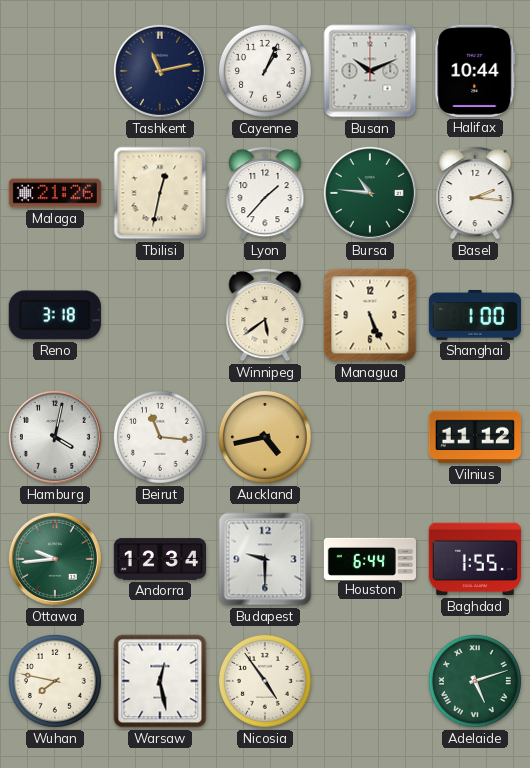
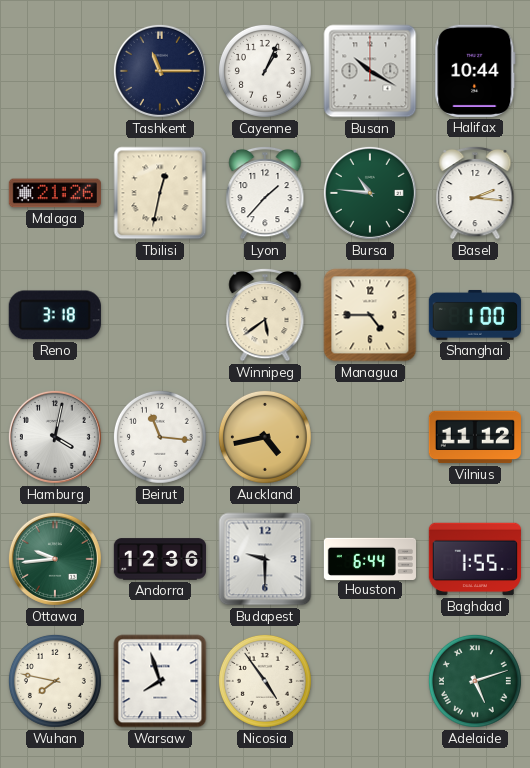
Tashkent: 11:13 -> 11:15 (160, 71)
Busan: 10:11 -> 10:20 (370, 71)
Managua: 5:26 -> 4:45 (370, 315)
Andorra: 12:34 -> 12:36 (159, 559)
Warsaw: 12:28 -> 7:57 (160, 681)
